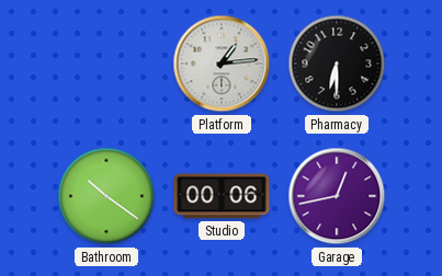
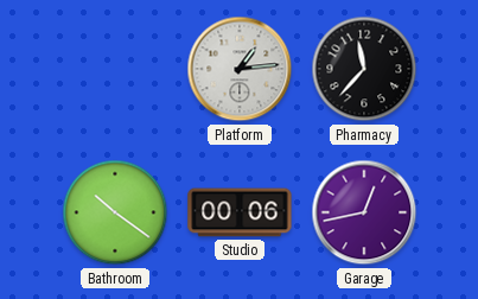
Pharmacy: 6:30 -> 11:37 (364, 69)
